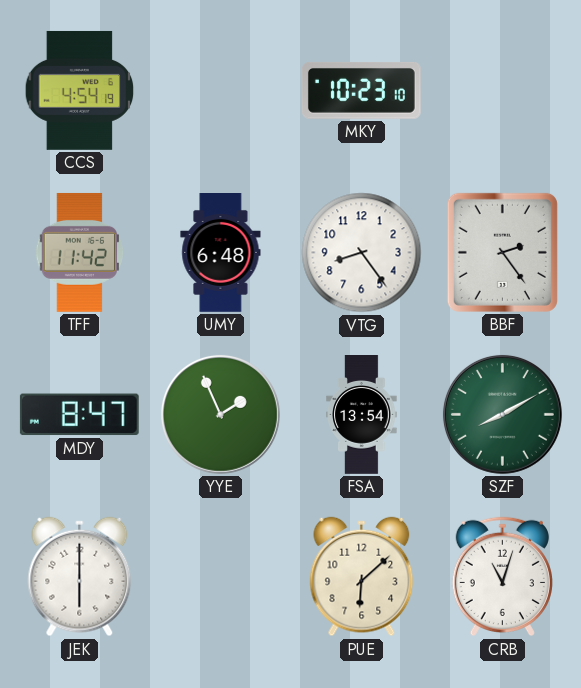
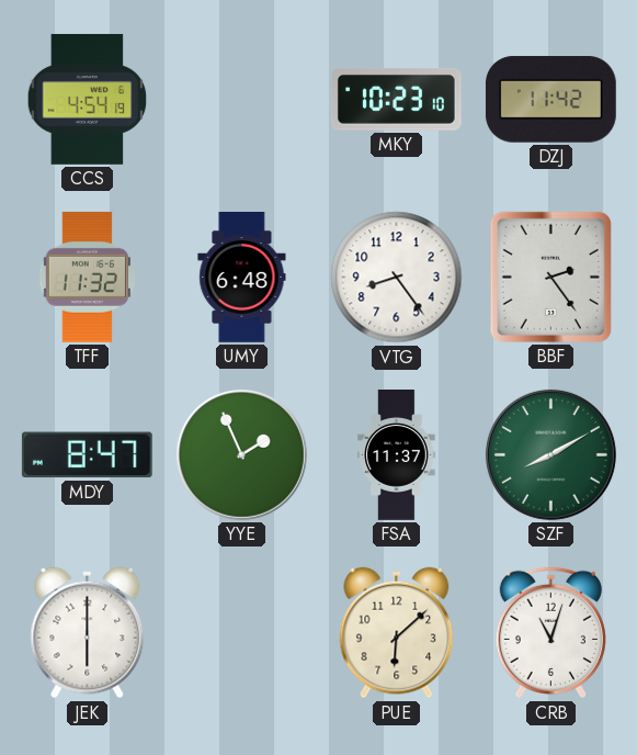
DZJ: none -> 11:42 (550, 100)
TFF: 11:42 -> 11:32 (88, 277)
FSA: 13:54 -> 11:37 (397, 455)
